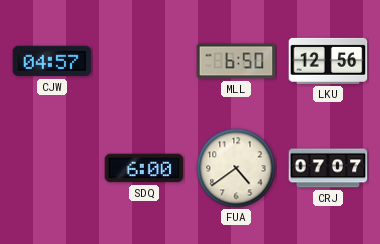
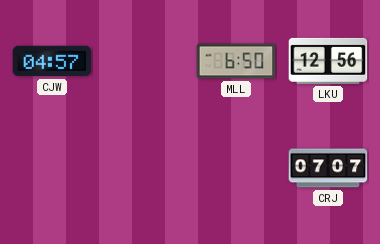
SDQ: 6:00 -> none (144, 168)
FUA: 4:39 -> none (236, 168)
